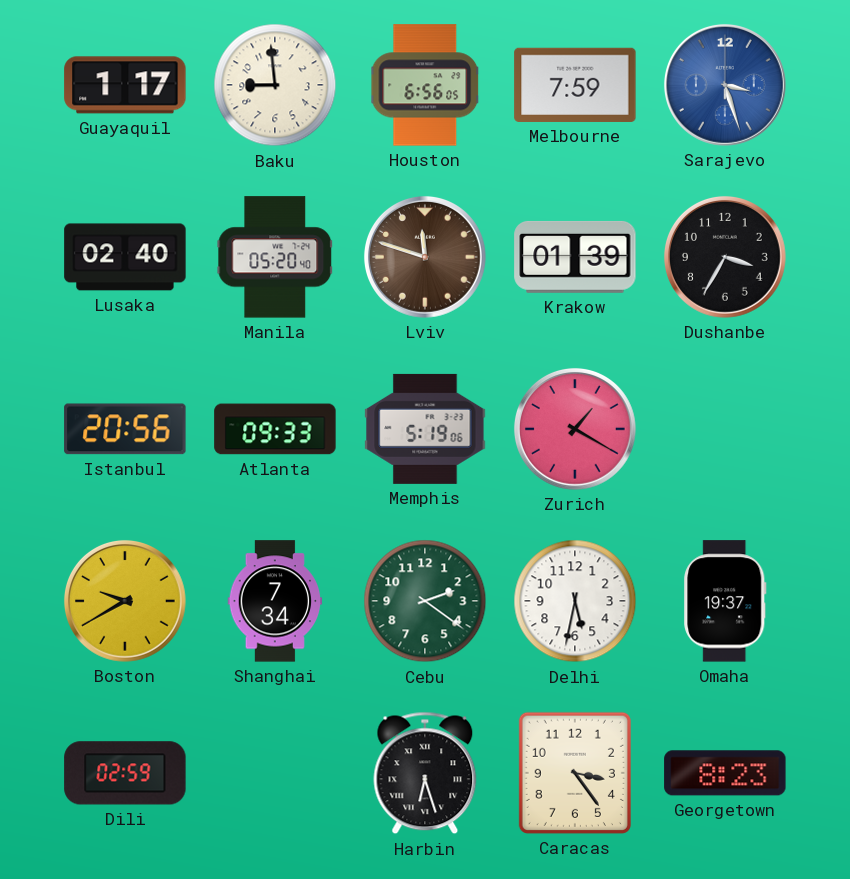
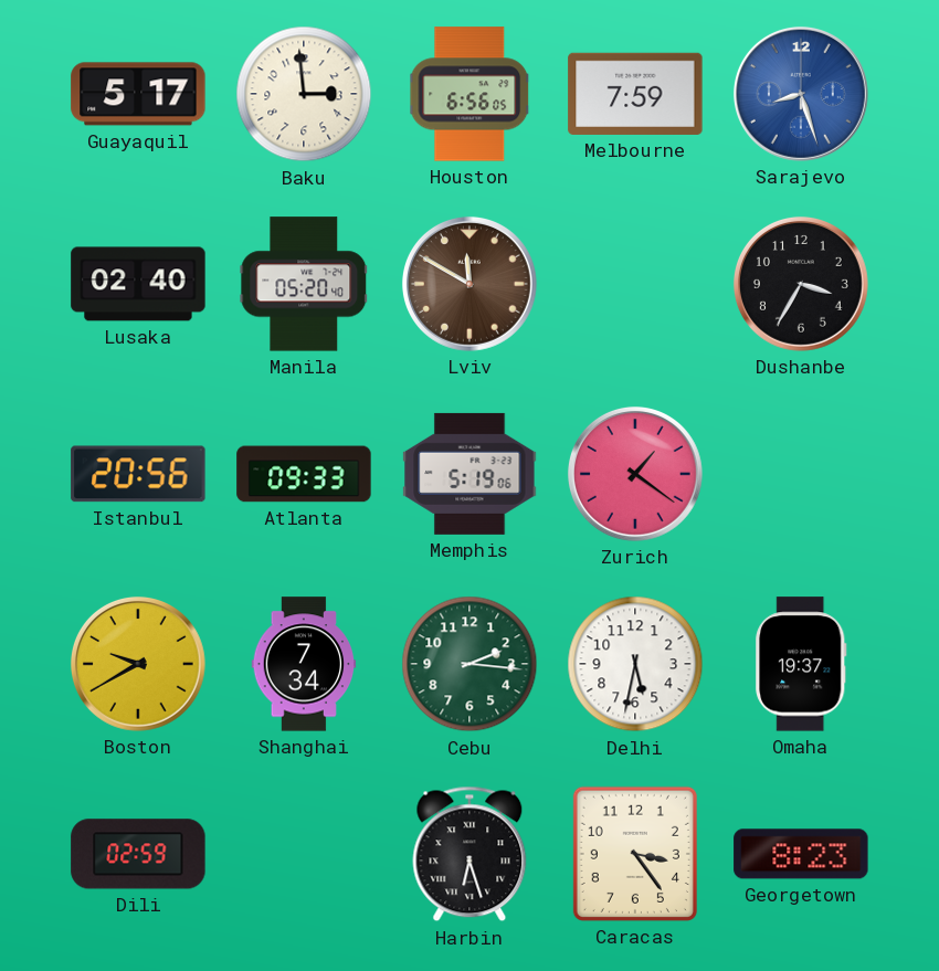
Guayaquil: 1:17 -> 5:17 (138, 94)
Baku: 8:59 -> 2:59 (304, 94)
Sarajevo: 3:27 -> 8:27 (801, 94)
Lviv: 11:48 -> 11:50 (469, 284)
Krakow: 01:39 -> none (575, 257)
Zurich: 1:20 -> 1:21 (635, 474)
Cebu: 2:21 -> 2:16 (469, 664)
